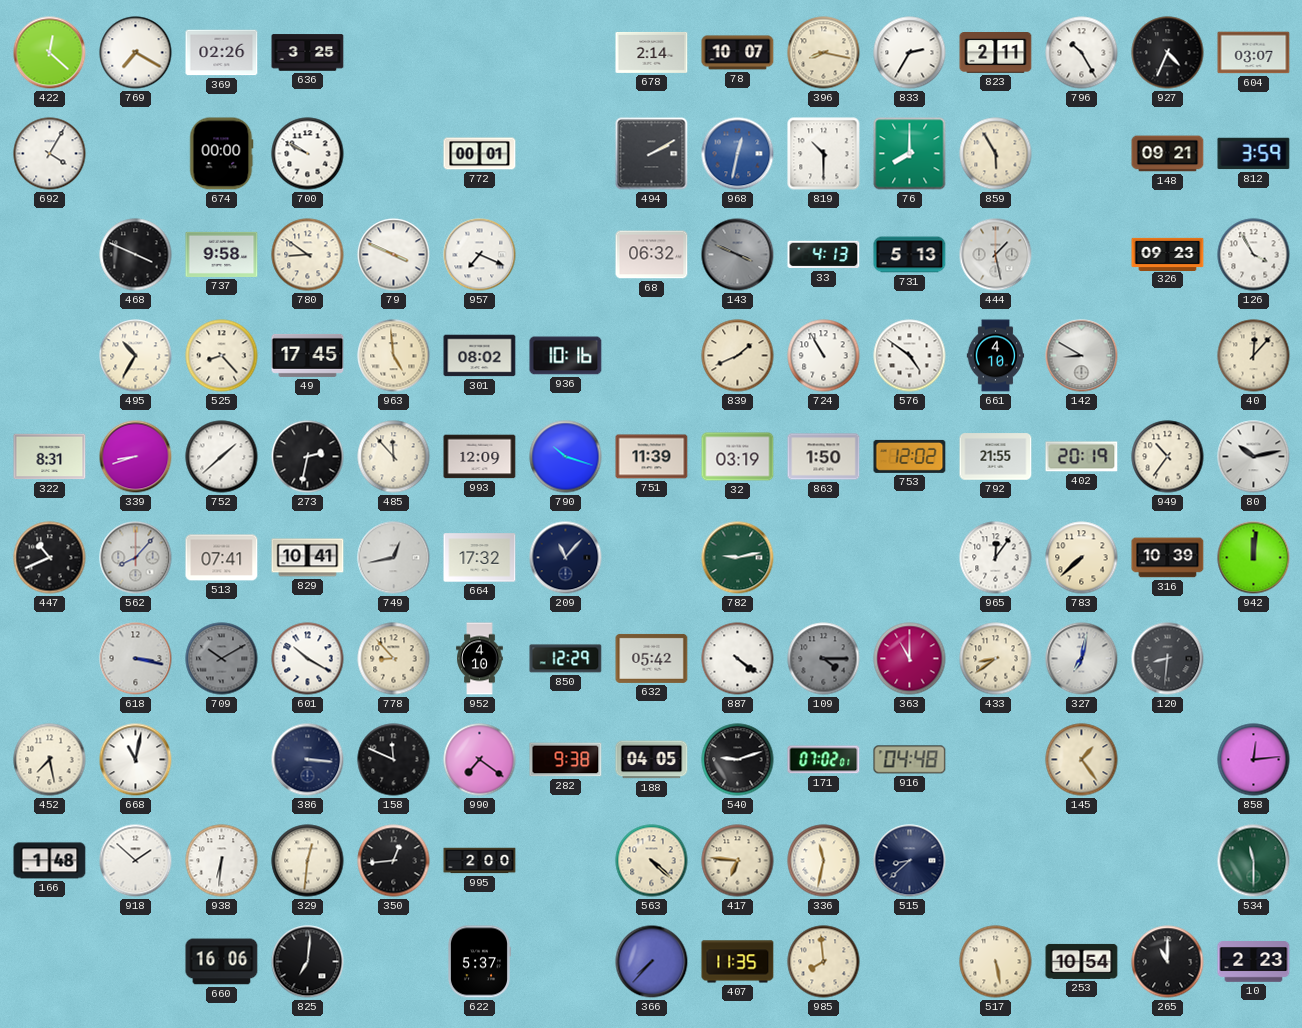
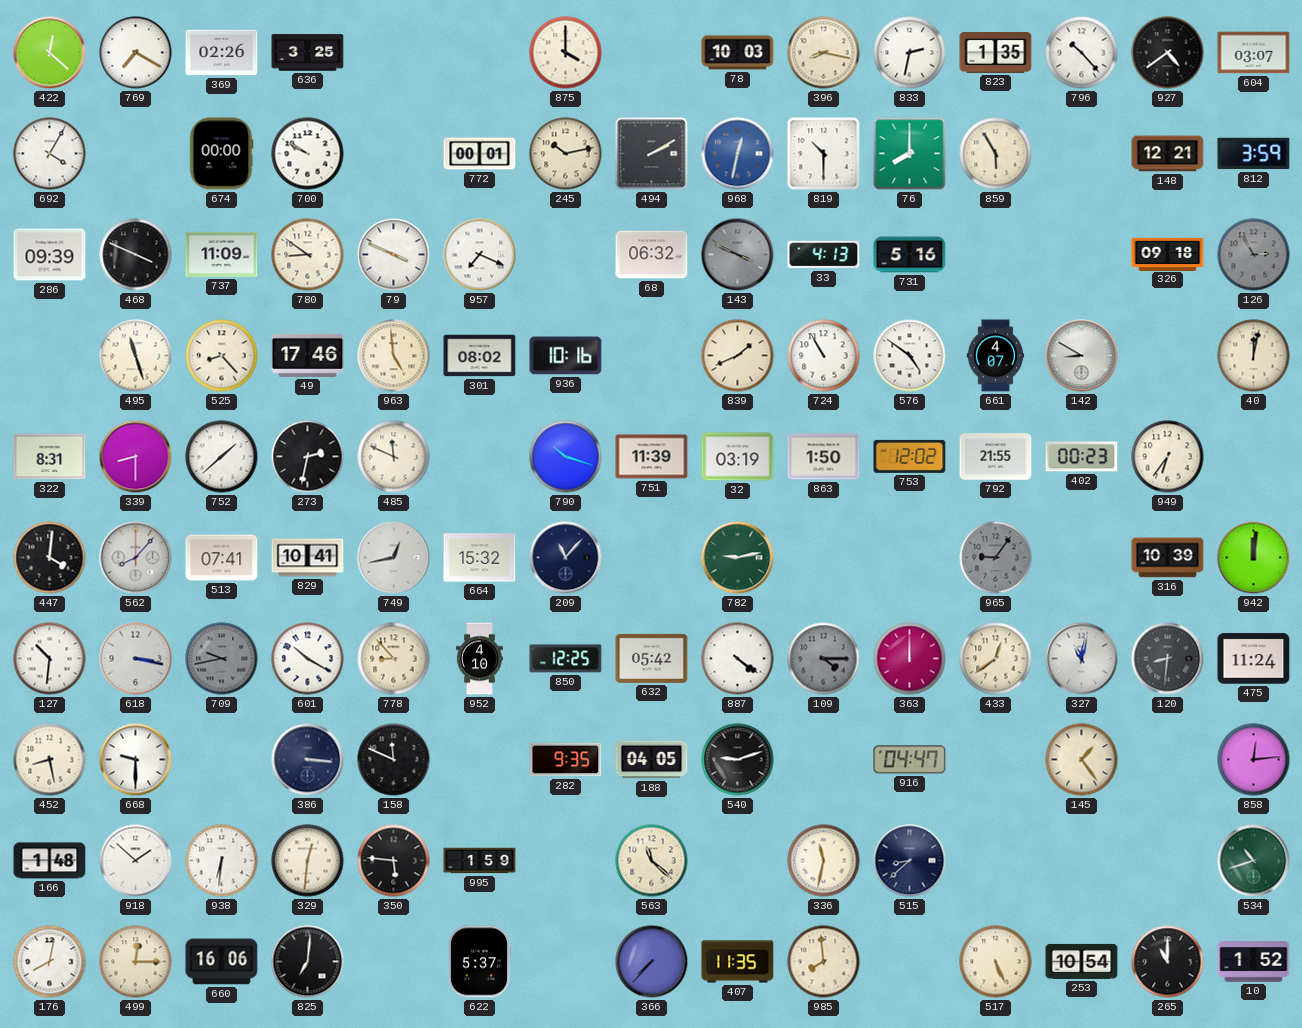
875: none -> 4:00 (566, 53)
678: 2:14 -> none (652, 52)
78: 10:07 -> 10:03 (738, 53)
833: 2:35 -> 2:32 (910, 53)
823: 2:11 -> 1:35 (996, 53)
796: 10:25 -> 10:23 (1082, 53)
927: 4:34 -> 4:39 (1168, 53)
245: none -> 10:13 (566, 154)
148: 09:21 -> 12:21 (1168, 154)
286: none -> 09:39 (50, 255)
737: 9:58 -> 11:09 (222, 254)
731: 5:13 -> 5:16 (910, 255)
444: 1:28 -> none (996, 255)
326: 09:23 -> 09:18 (1168, 254)
126: 3:55 -> 2:55 (1254, 255)
126 dial: white -> grey (1254, 255)
495: 10:35 -> 11:27 (136, 356)
49: 17:45 -> 17:46 (308, 355)
661: 4:10 -> 4:07 (996, 356)
40: 12:07 -> 12:02 (1254, 356)
339: 8:42 -> 8:30 (136, 457)
485: 11:53 -> 11:49 (394, 457)
993: 12:09 -> none (480, 457)
402: 20:19 -> 00:23 (1082, 457)
949: 10:36 -> 6:36 (1168, 457)
80: 10:13 -> none (1254, 457)
447: 10:41 -> 4:01 (50, 558)
664: 17:32 -> 15:32 (480, 558)
965: 12:06 -> 9:06 (996, 558)
965 dial: white -> grey (996, 558)
783: 7:38 -> none (1082, 558)
127: none -> 10:31 (50, 659)
709: 10:10 -> 9:43 (222, 659)
850: 12:29 -> 12:25 (566, 659)
363: 11:00 -> 12:00 (910, 659)
433: 8:39 -> 12:39 (996, 659)
327: 7:02 -> 11:02 (1082, 659)
475: none -> 11:24 (1254, 659)
452: 7:28 -> 8:28 (50, 760)
668: 11:02 -> 9:30 (136, 760)
990: 7:21 -> none (480, 760)
282: 9:38 -> 9:35 (566, 760)
171: 07:02 -> none (824, 760)
916: 04:48 -> 04:47 (910, 760)
350: 12:44 -> 5:46 (394, 861)
995: 2:00 -> 1:59 (480, 861)
563: 4:22 -> 11:22 (652, 861)
417: 6:46 -> none (738, 861)
534: 11:30 -> 10:42 (1254, 861)
176: none -> 8:02 (50, 962)
499: none -> 12:15 (136, 962)
517: 5:28 -> 5:26 (996, 962)
10: 2:23 -> 1:52 (1254, 962)
